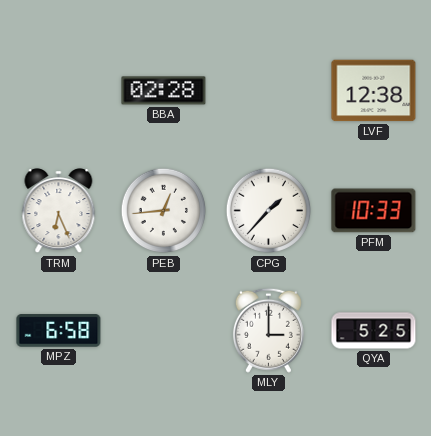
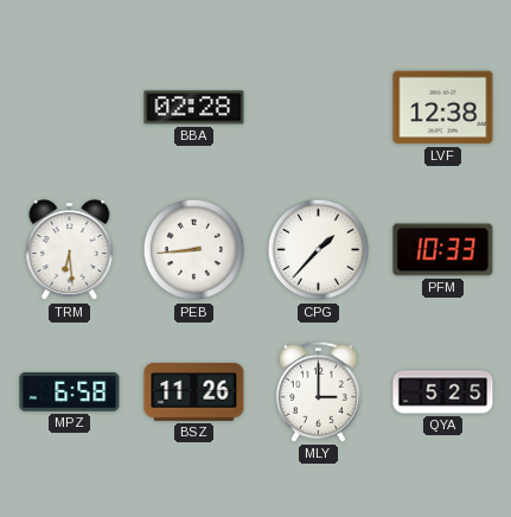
TRM: 6:26 -> 6:29 (70, 250)
PEB: 12:44 -> 8:44 (194, 250)
BSZ: none -> 11:26 (194, 392)
